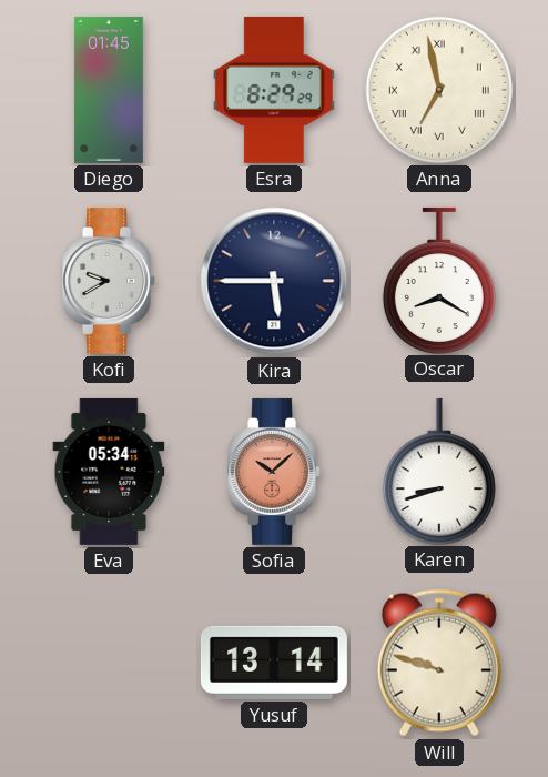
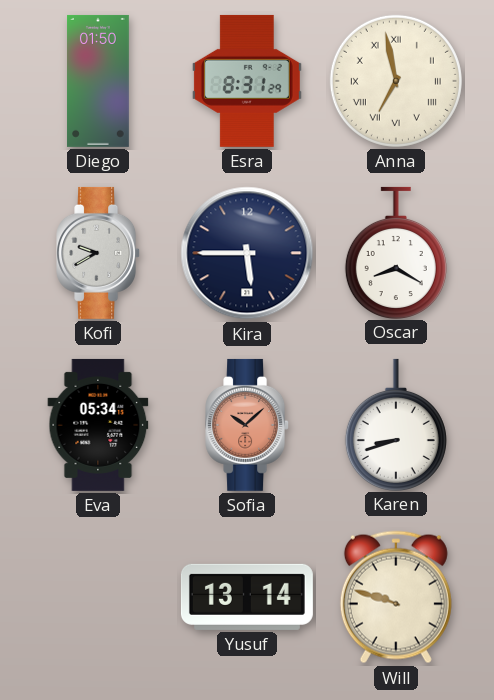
Diego: 01:45 -> 01:50 (99, 81)
Esra: 8:29 -> 8:31 (247, 81)
